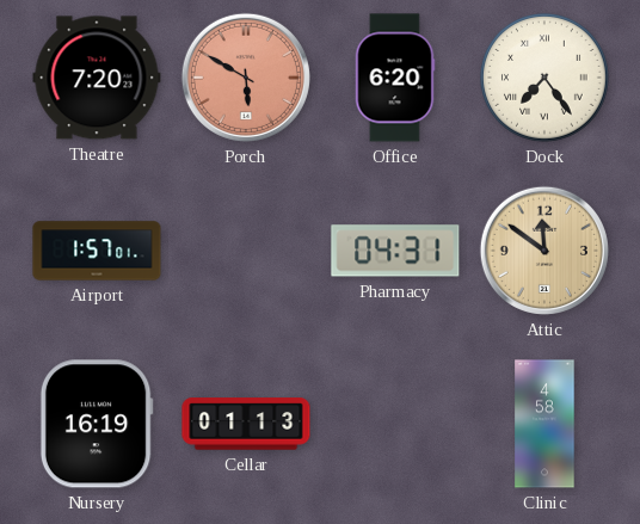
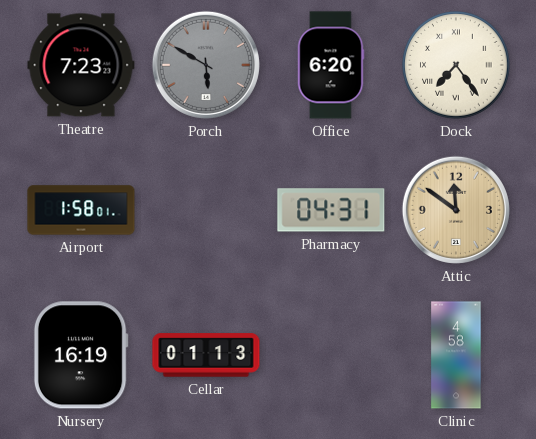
Theatre: 7:20 -> 7:23 (81, 65)
Porch dial: salmon -> grey (206, 65)
Airport: 1:57 -> 1:58 (81, 210)
